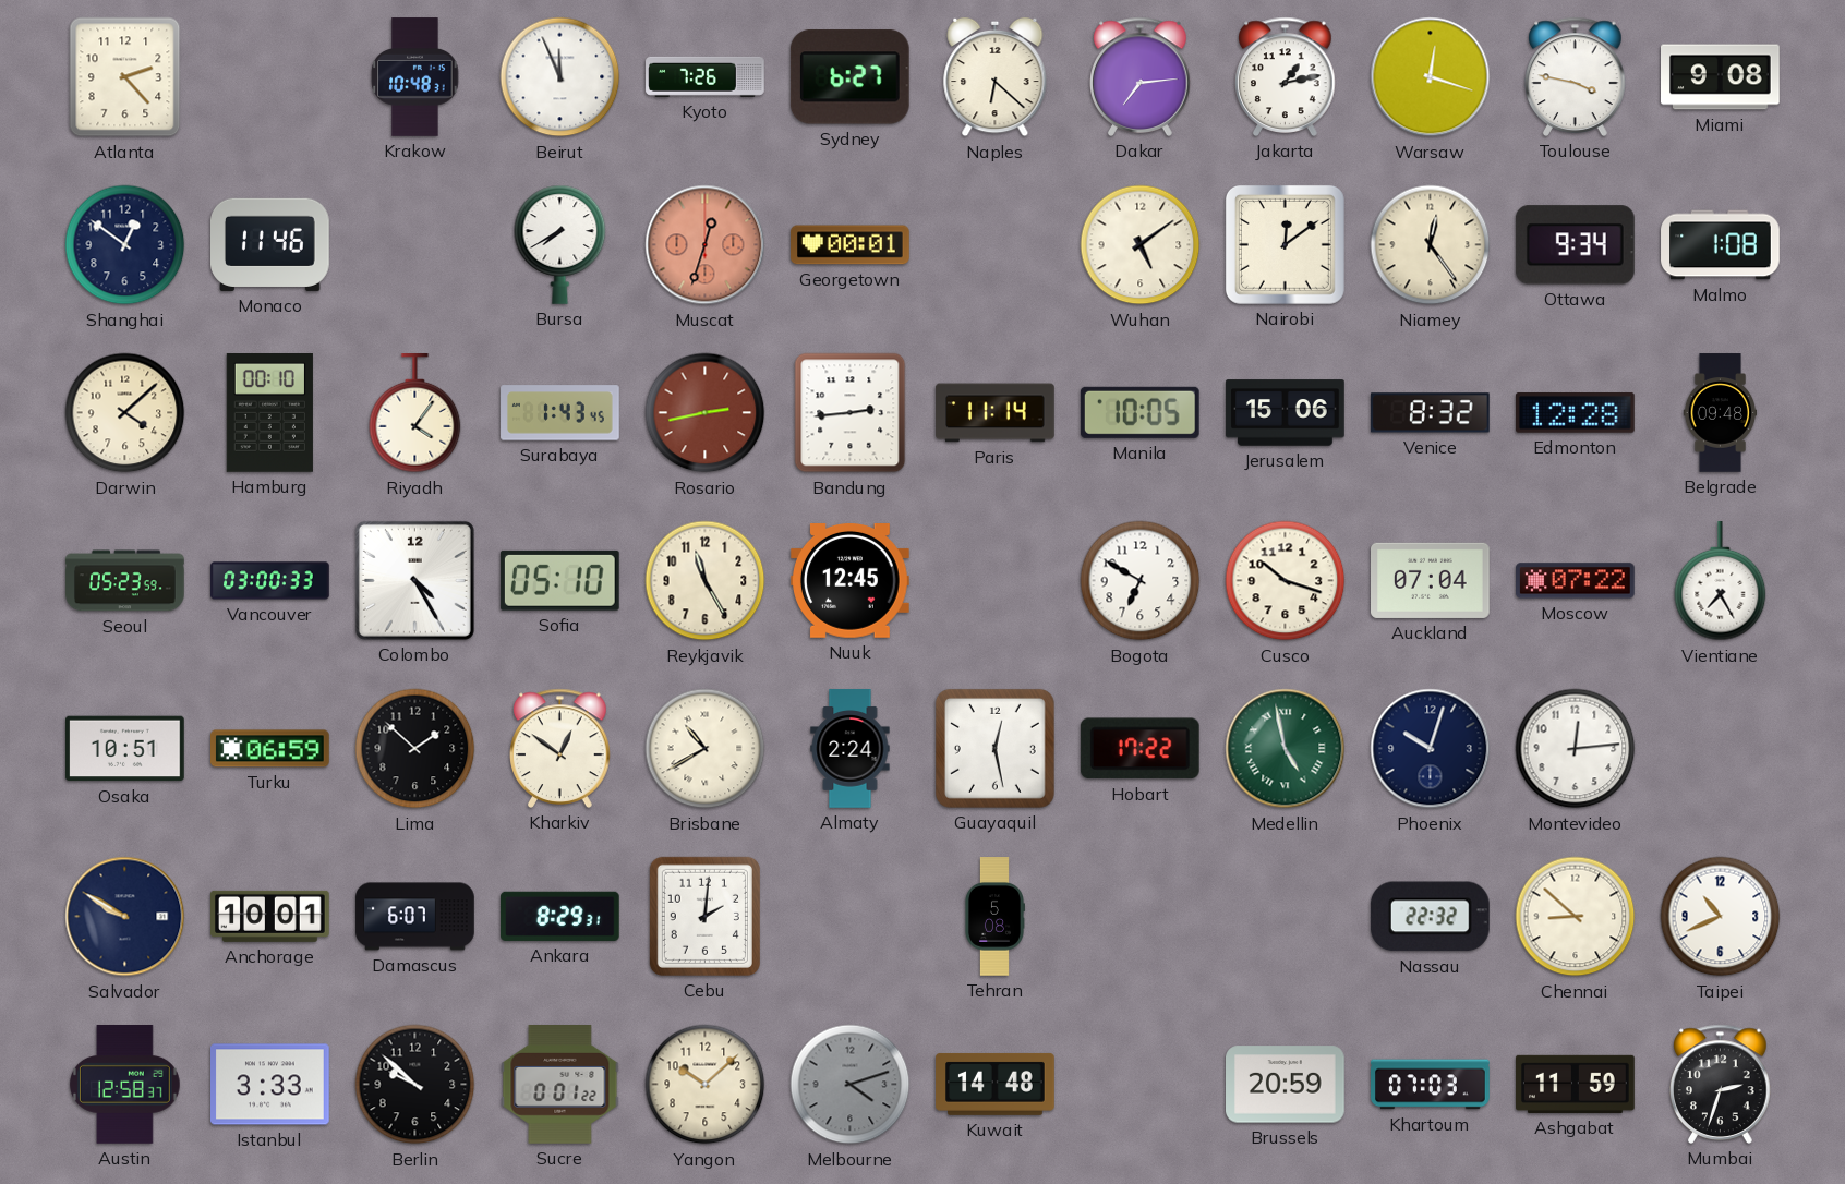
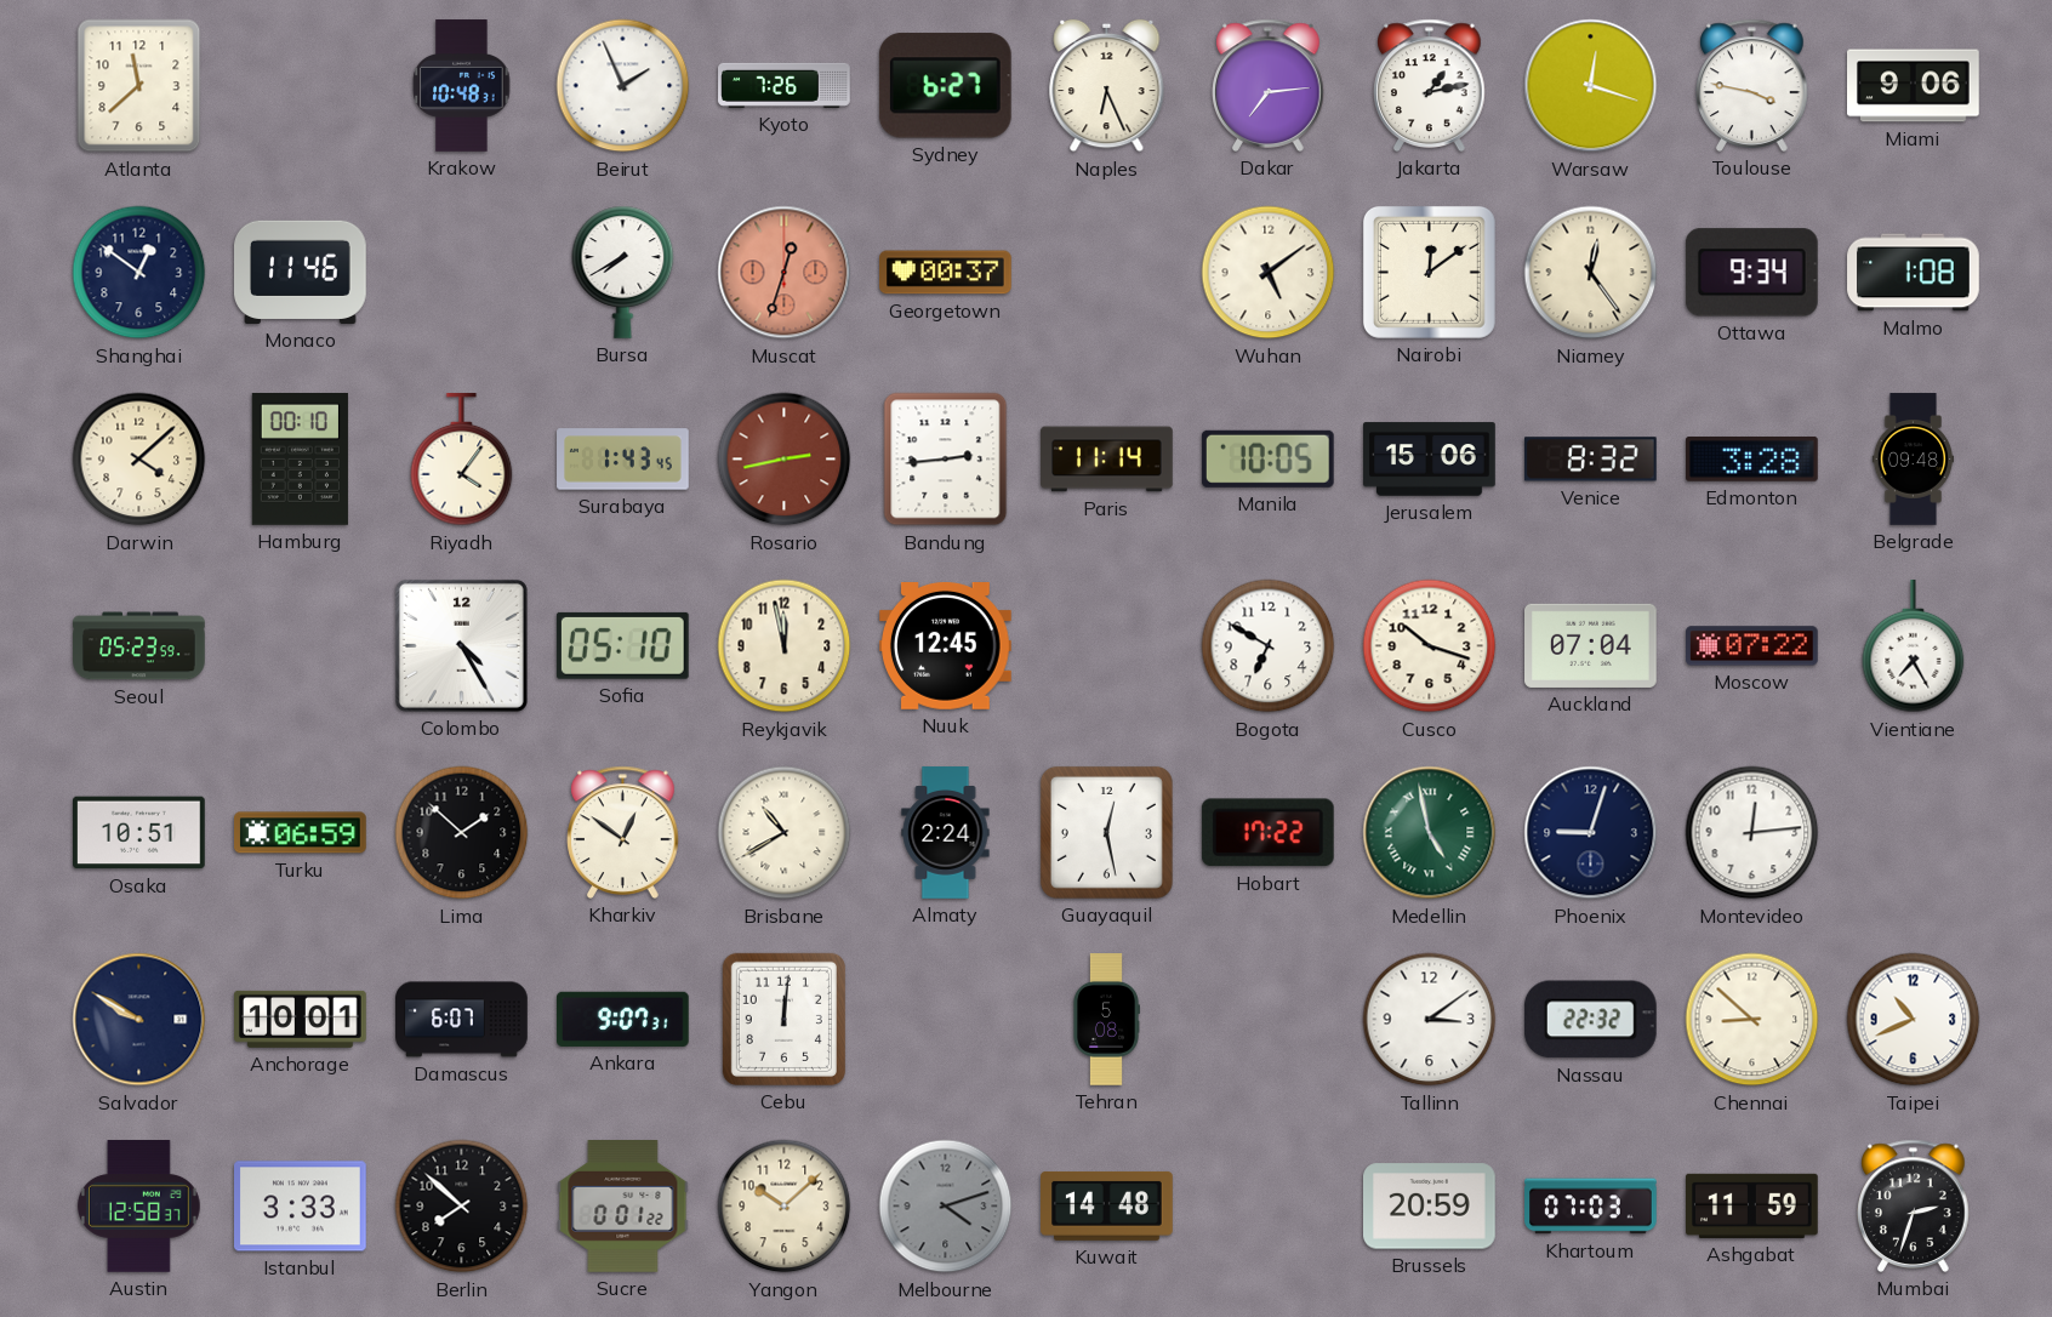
Atlanta: 2:23 -> 11:38 (139, 86)
Beirut: 11:56 -> 1:56 (623, 86)
Naples: 6:22 -> 6:26 (1107, 86)
Miami: 9:08 -> 9:06 (1914, 86)
Georgetown: 00:01 -> 00:37 (946, 273)
Edmonton: 12:28 -> 3:28 (1752, 460)
Vancouver: 03:00 -> none (270, 581)
Reykjavik: 11:25 -> 11:58 (785, 646)
Phoenix: 10:03 -> 9:03 (1591, 833)
Ankara: 8:29 -> 9:07 (623, 1019)
Cebu: 2:01 -> 12:01 (783, 1019)
Tallinn: none -> 3:09 (1430, 1020)
Berlin: 9:52 -> 7:52 (462, 1207)
